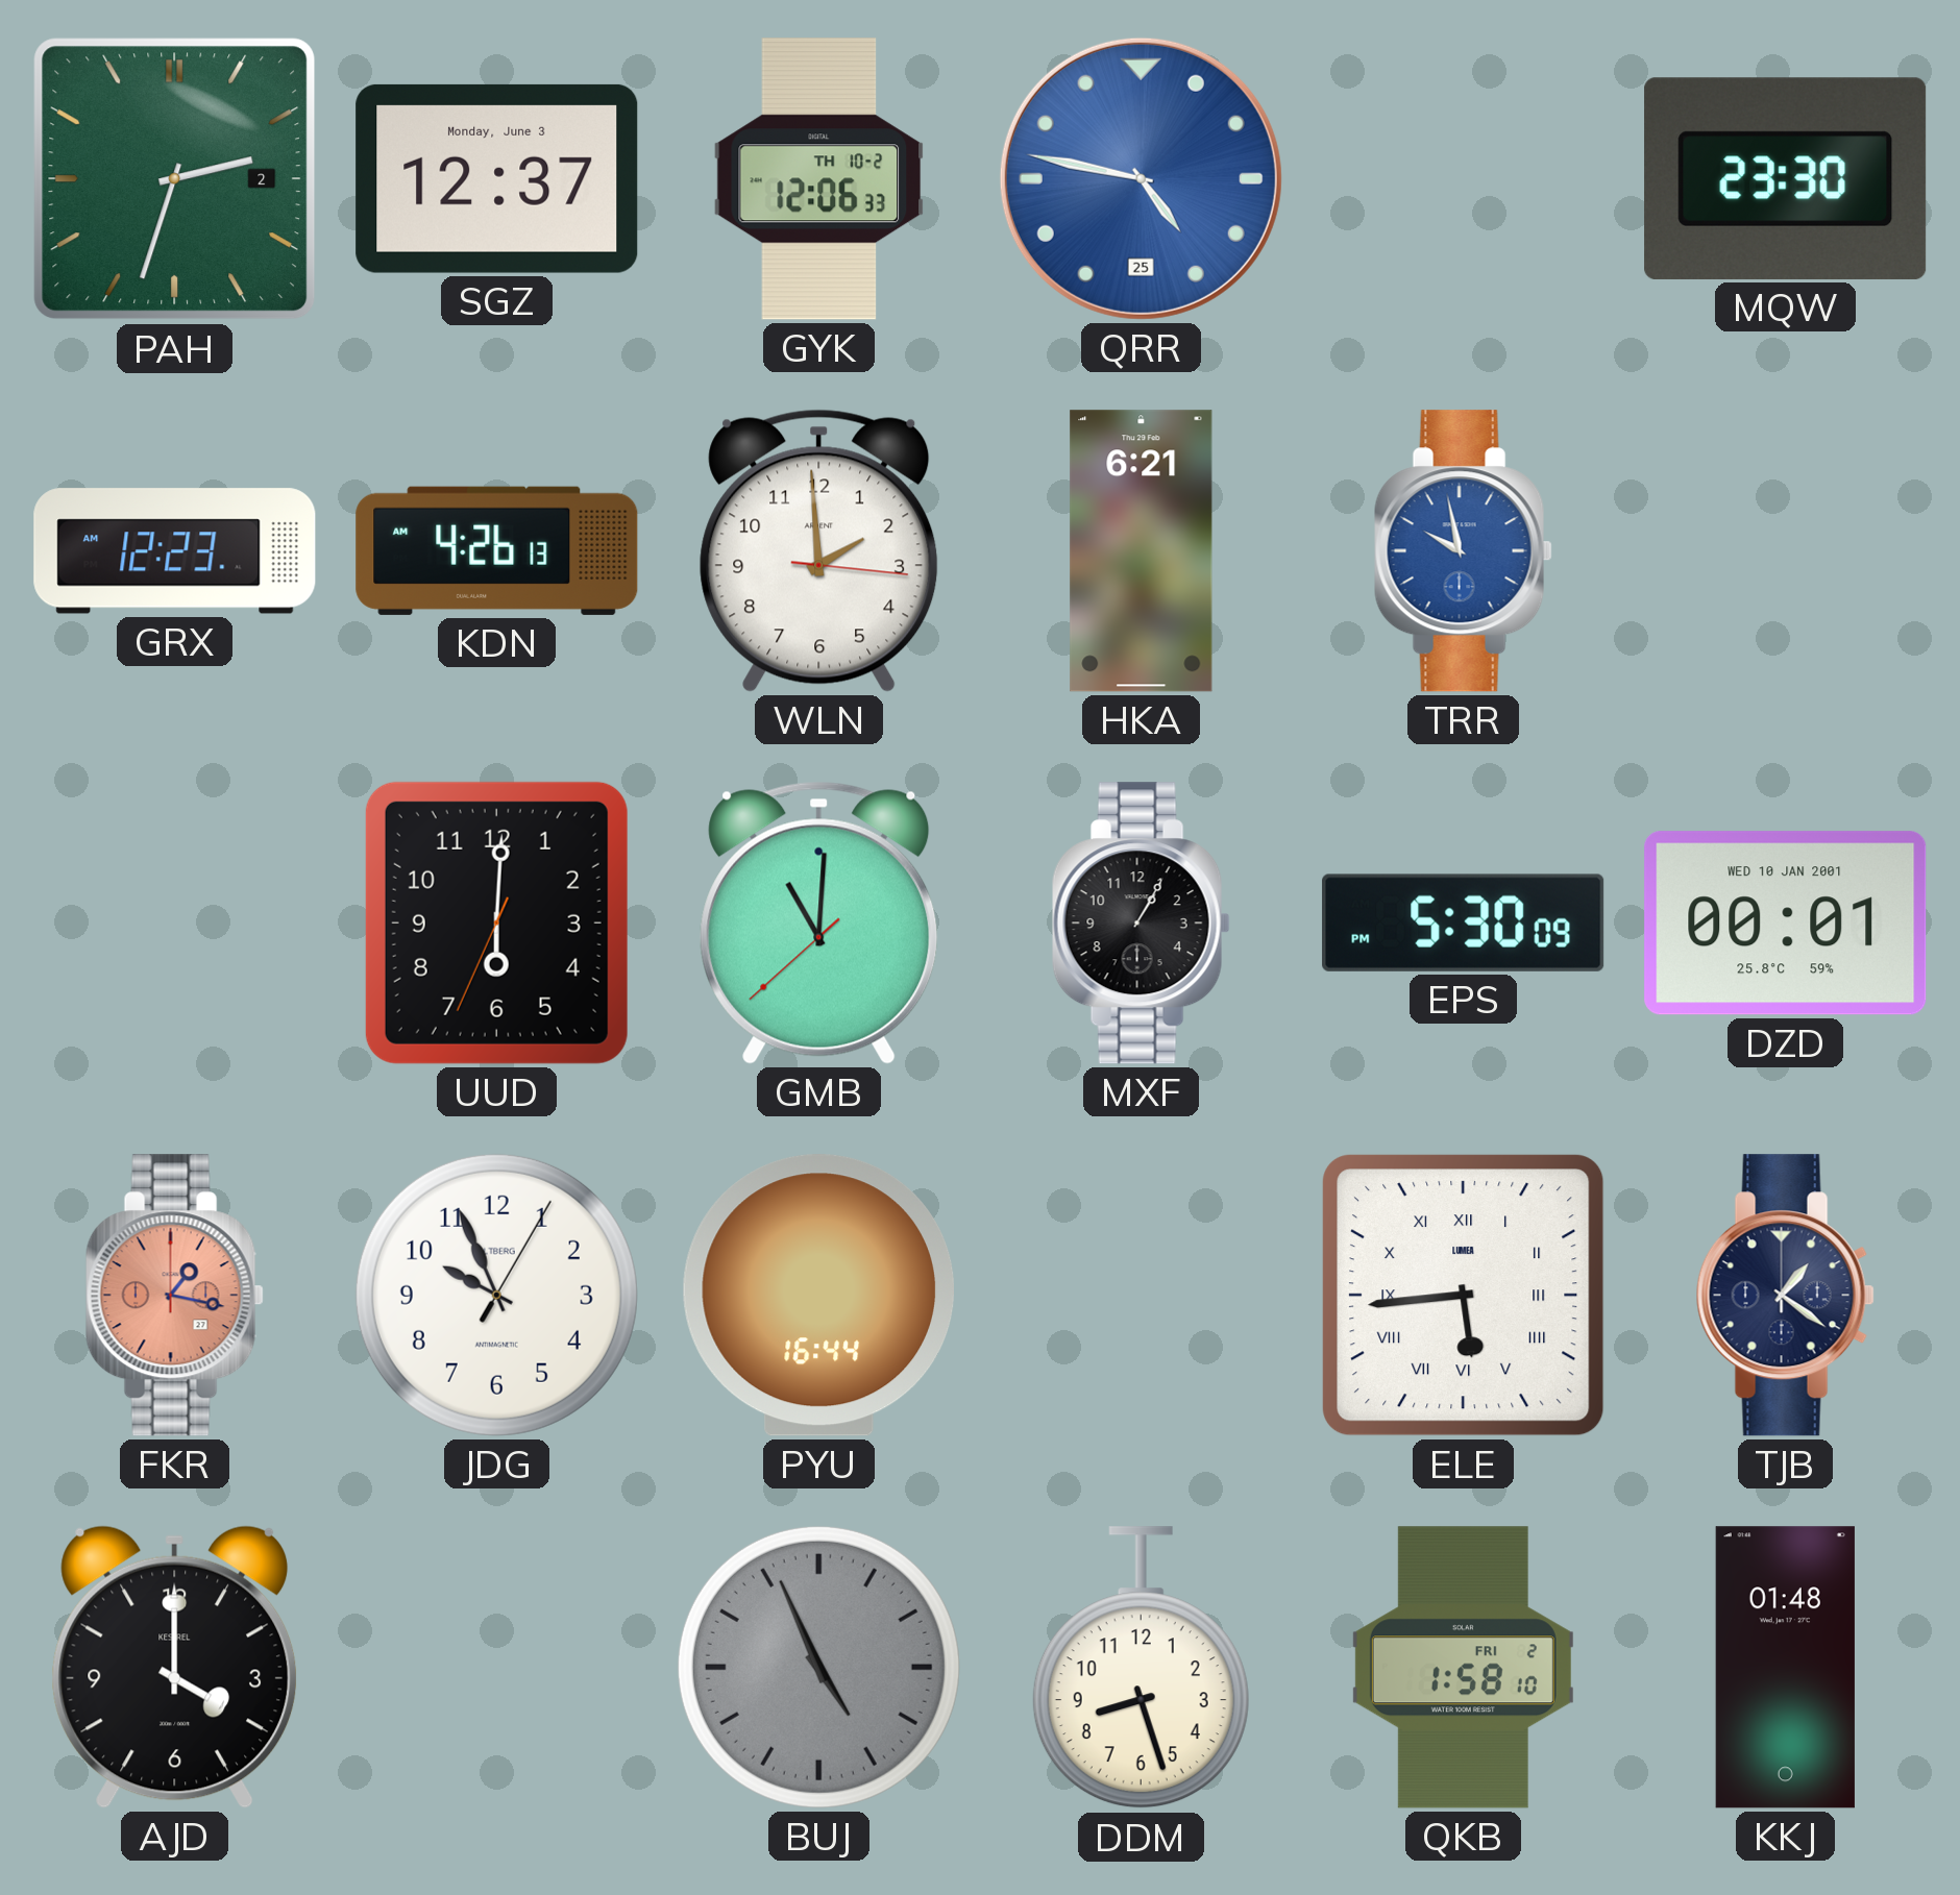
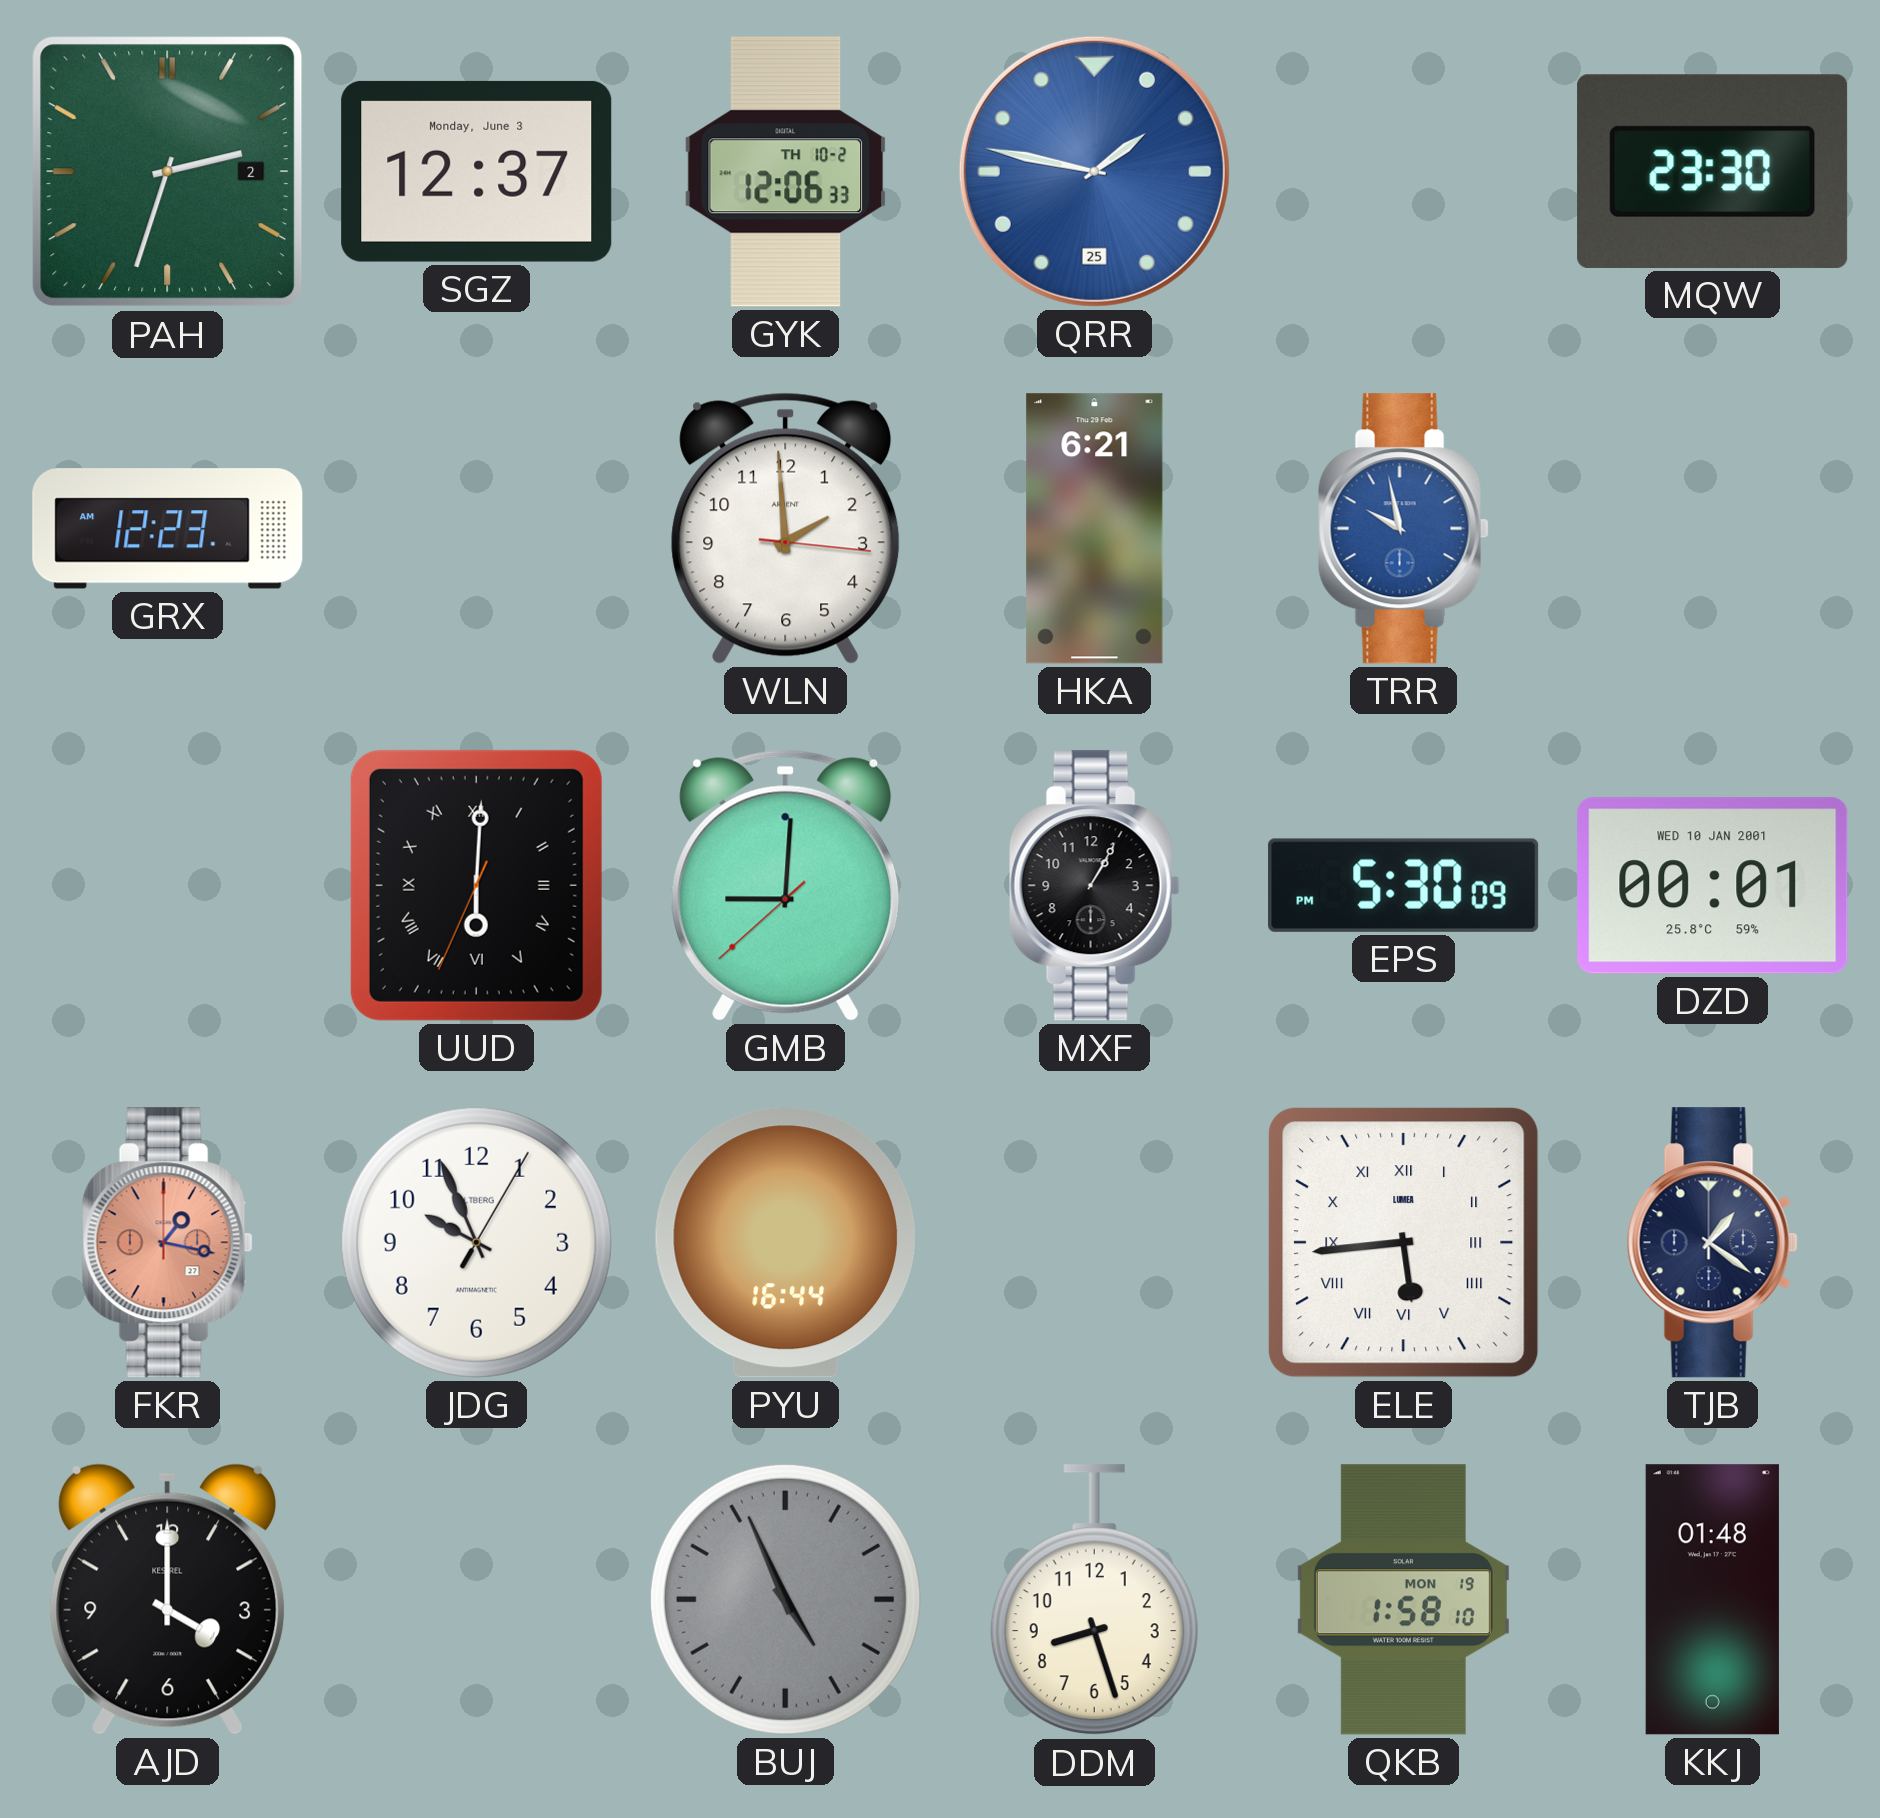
QRR: 4:47 -> 1:47 (1094, 171)
KDN: 4:26 -> none (497, 550)
UUD numerals: Arabic -> Roman (476, 885)
GMB: 11:00 -> 9:00 (786, 885)
QKB date: FRI 2 -> MON 19 (1403, 1600)
